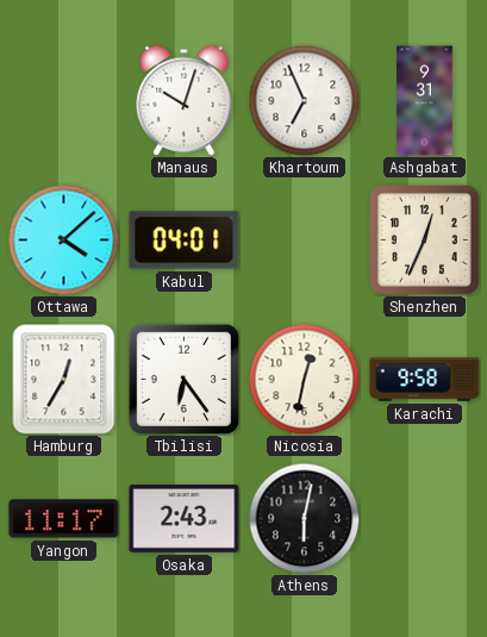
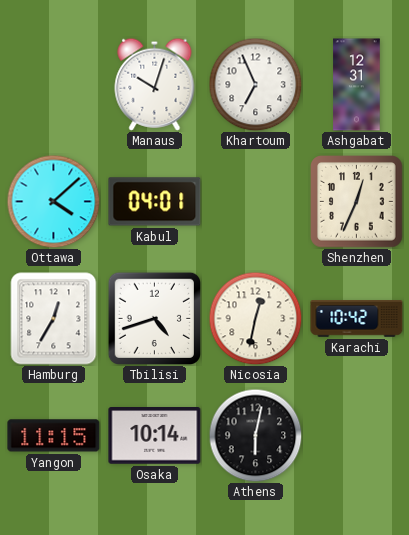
Ashgabat: 9:31 -> 12:31 (357, 85)
Tbilisi: 6:24 -> 4:42 (154, 318)
Karachi: 9:58 -> 10:42 (357, 319)
Yangon: 11:17 -> 11:15 (54, 436)
Osaka: 2:43 -> 10:14 (155, 436)
